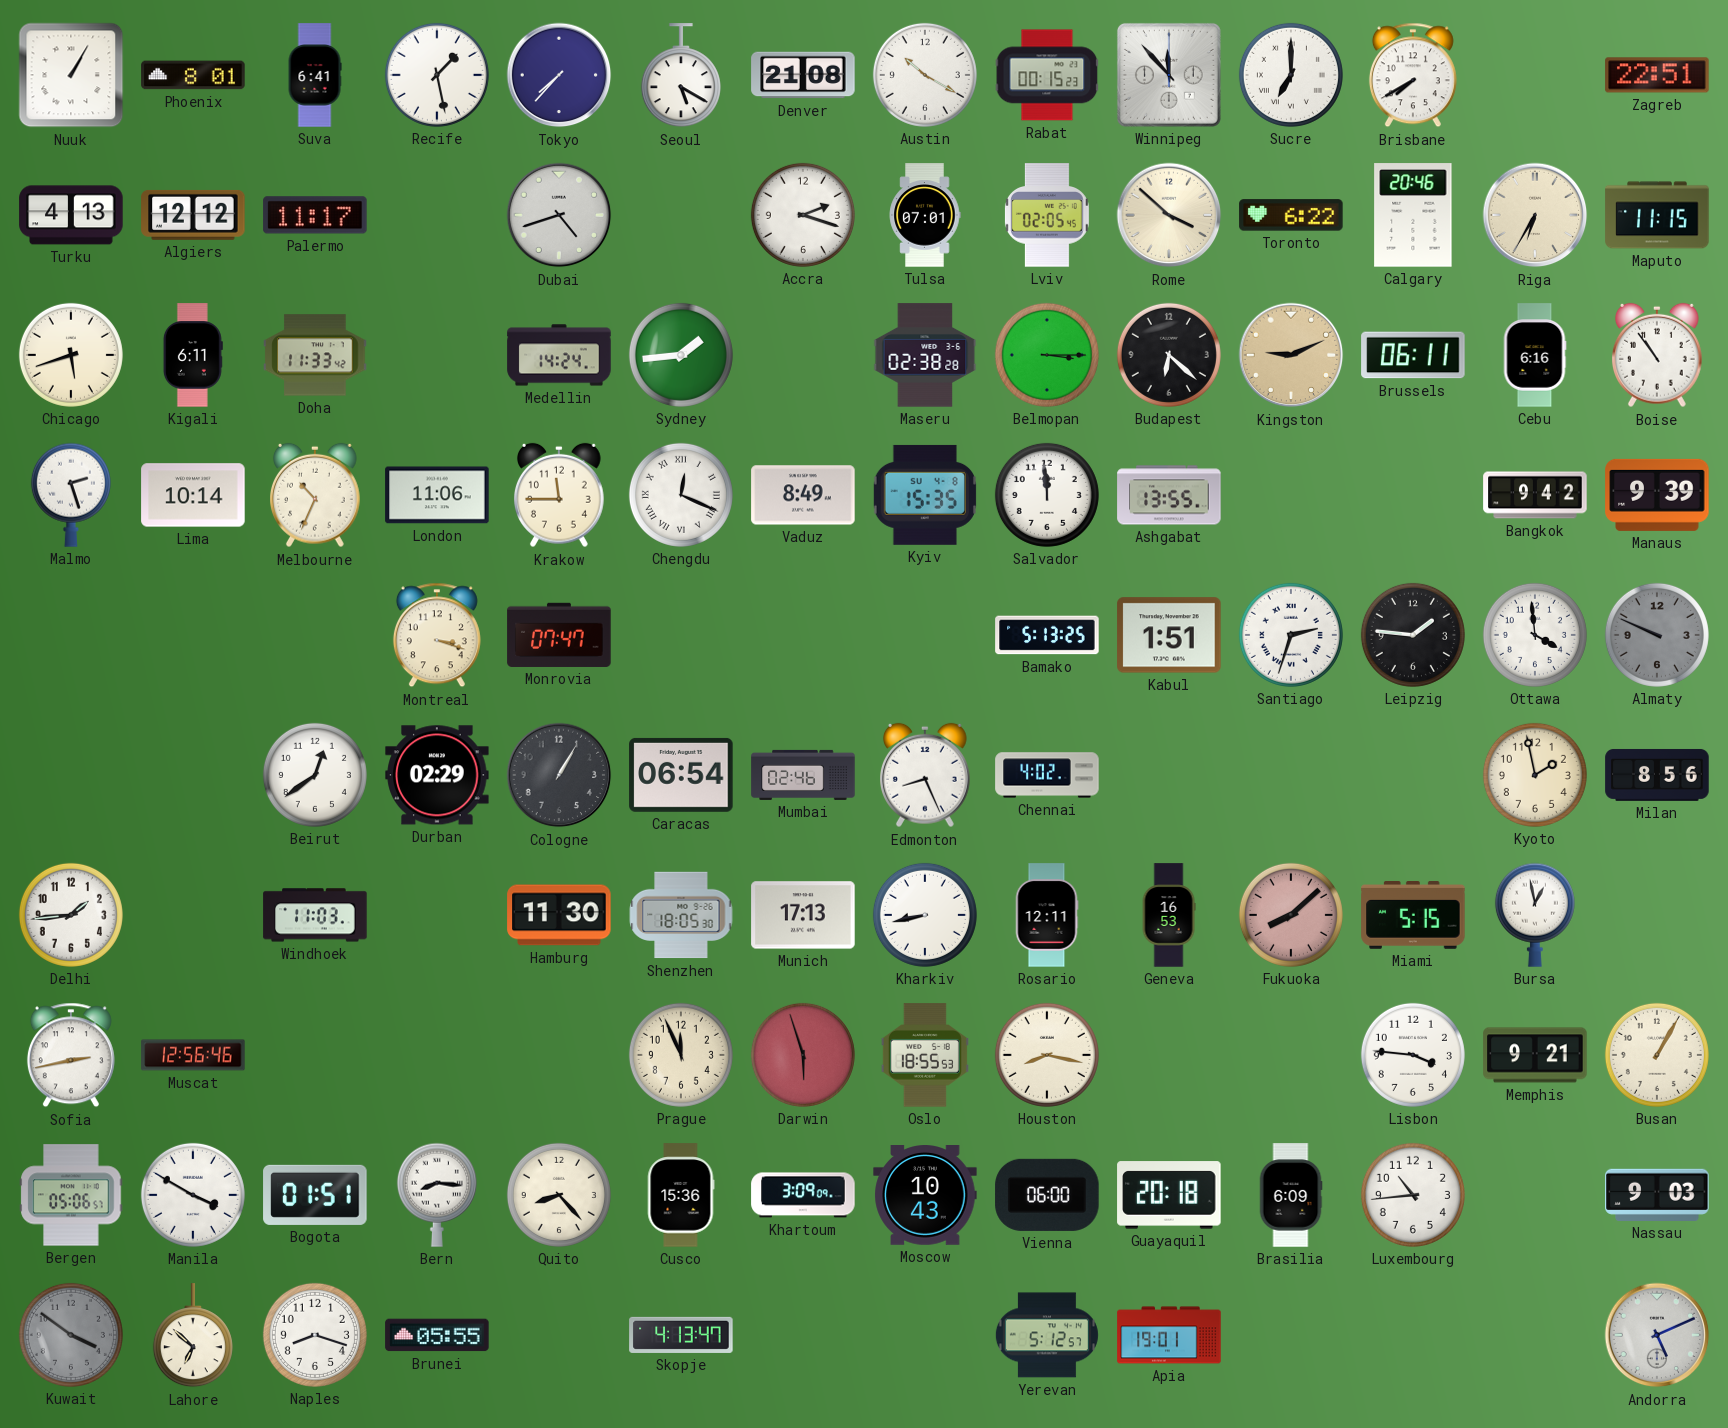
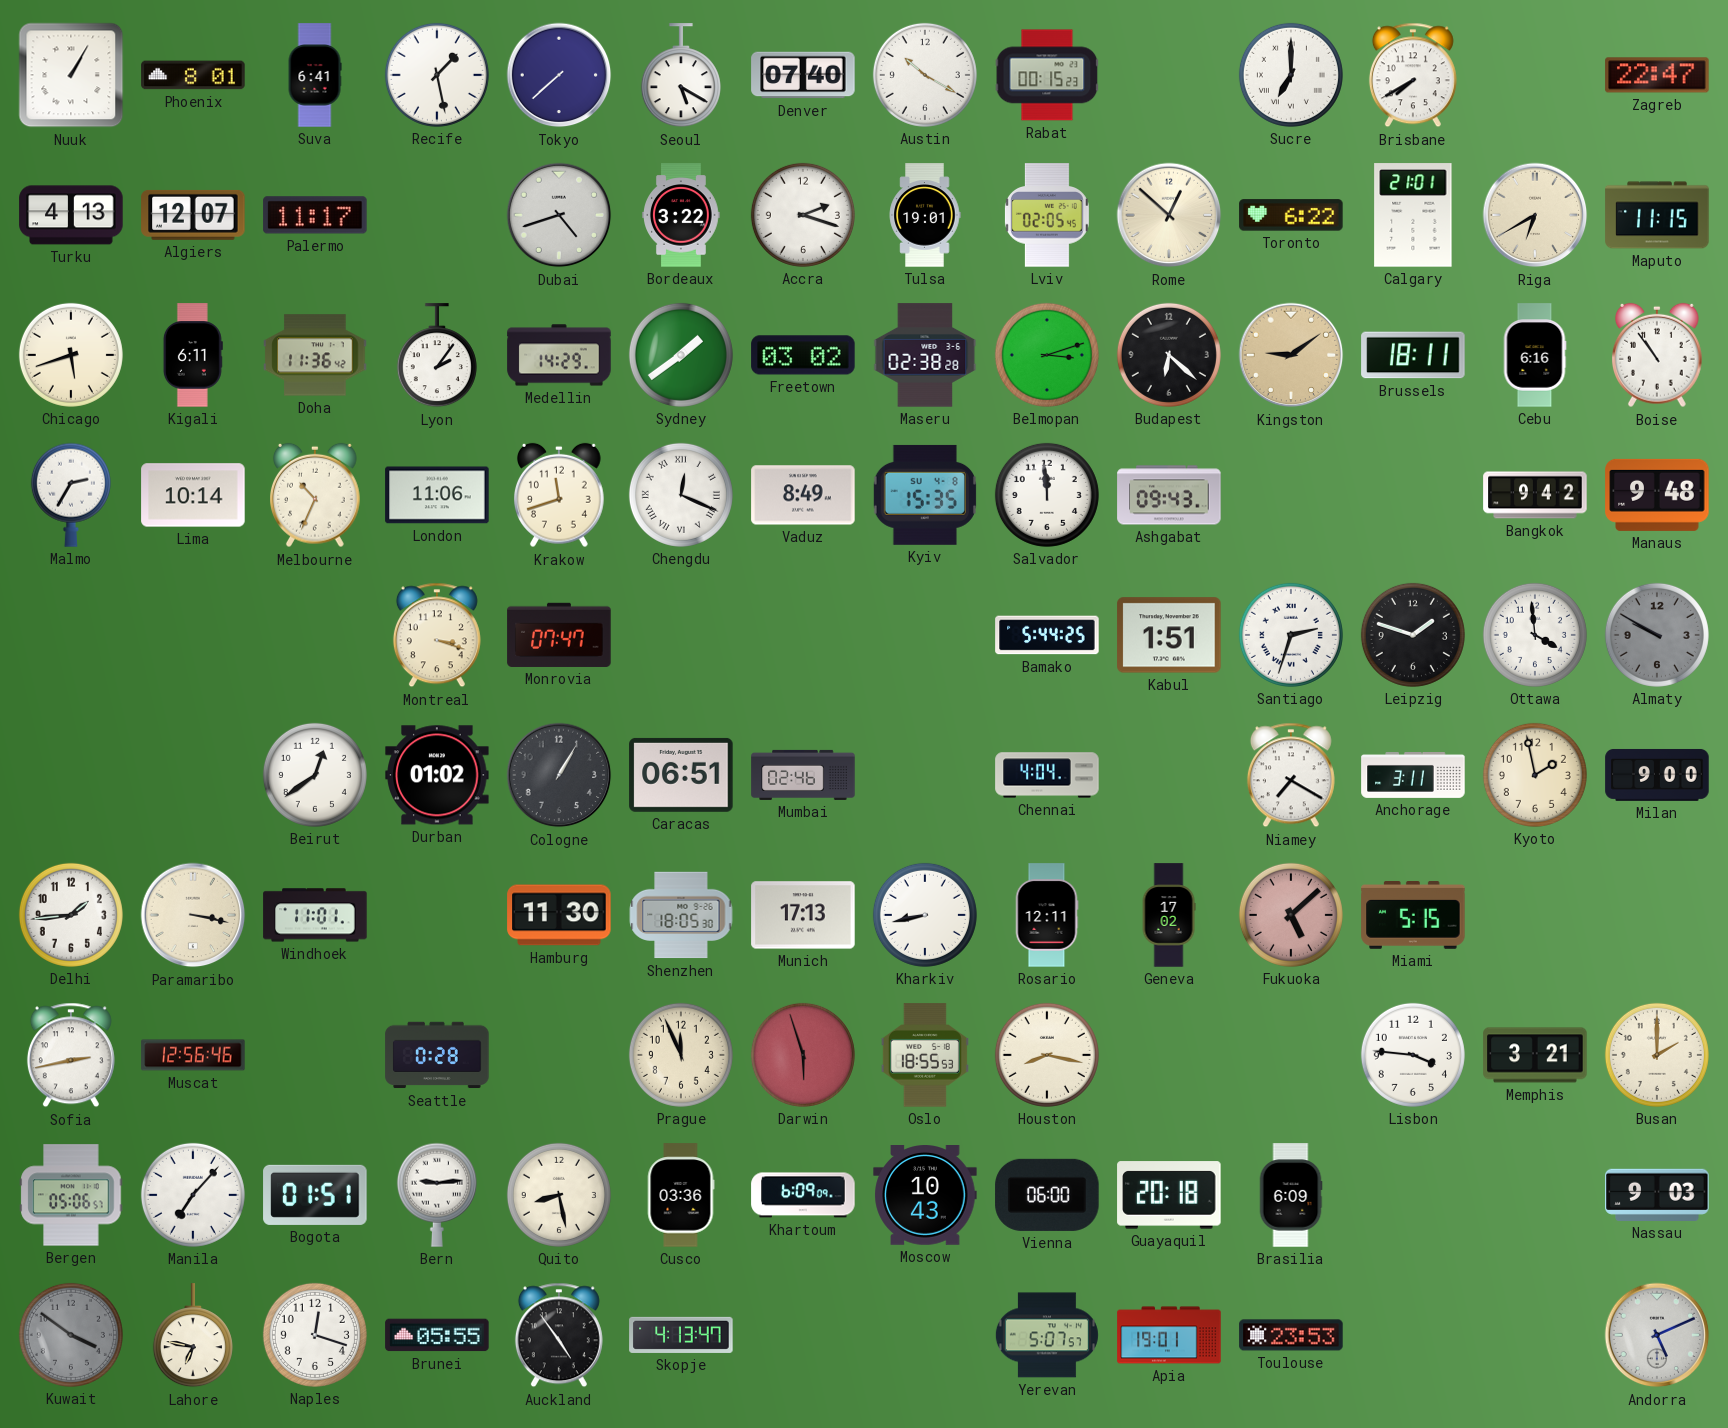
Tokyo: 7:37 -> 7:38 (559, 75)
Denver: 21:08 -> 07:40 (803, 75)
Winnipeg: 11:53 -> none (1169, 75)
Zagreb: 22:51 -> 22:47 (1657, 75)
Algiers: 12:12 -> 12:07 (193, 215)
Bordeaux: none -> 3:22 (682, 215)
Tulsa: 07:01 -> 19:01 (925, 215)
Rome: 3:52 -> 12:52 (1169, 215)
Calgary: 20:46 -> 21:01 (1413, 215)
Riga: 6:35 -> 6:40 (1535, 215)
Doha: 11:33 -> 11:36 (315, 355)
Lyon: none -> 2:06 (437, 356)
Medellin: 14:24 -> 14:29 (559, 355)
Sydney: 1:44 -> 1:39 (681, 355)
Freetown: none -> 03:02 (803, 355)
Belmopan: 3:15 -> 3:12 (1047, 355)
Kingston: 9:11 -> 9:09 (1291, 355)
Brussels: 06:11 -> 18:11 (1413, 355)
Malmo: 2:27 -> 2:35 (71, 495)
Krakow: 11:45 -> 11:42 (560, 495)
Ashgabat: 13:55 -> 09:43 (1169, 495)
Manaus: 9:39 -> 9:48 (1657, 495)
Bamako: 5:13 -> 5:44 (1047, 635)
Leipzig: 1:46 -> 1:48 (1413, 635)
Almaty: 9:49 -> 9:50 (1657, 635)
Durban: 02:29 -> 01:02 (437, 775)
Caracas: 06:54 -> 06:51 (681, 775)
Edmonton: 8:26 -> none (926, 775)
Chennai: 4:02 -> 4:04 (1047, 775)
Niamey: none -> 7:20 (1291, 775)
Anchorage: none -> 3:11 (1413, 776)
Milan: 8:56 -> 9:00 (1657, 775)
Paramaribo: none -> 3:17 (193, 915)
Windhoek: 11:03 -> 11:01 (315, 915)
Geneva: 16:53 -> 17:02 (1169, 915)
Fukuoka: 8:08 -> 5:08 (1291, 915)
Bursa: 12:58 -> none (1535, 915)
Seattle: none -> 0:28 (437, 1055)
Memphis: 9:21 -> 3:21 (1535, 1055)
Busan: 1:05 -> 2:00 (1657, 1055)
Manila: 3:50 -> 7:07 (193, 1195)
Bern: 8:16 -> 9:14 (437, 1195)
Quito: 8:23 -> 8:28 (559, 1195)
Cusco: 15:36 -> 03:36 (681, 1195)
Khartoum: 3:09 -> 6:09 (803, 1195)
Luxembourg: 10:44 -> none (1413, 1195)
Lahore: 6:52 -> 6:47 (193, 1336)
Naples: 8:18 -> 12:18 (315, 1335)
Auckland: none -> 4:54 (559, 1335)
Yerevan: 5:12 -> 5:07 (1047, 1335)
Toulouse: none -> 23:53 (1291, 1335)
